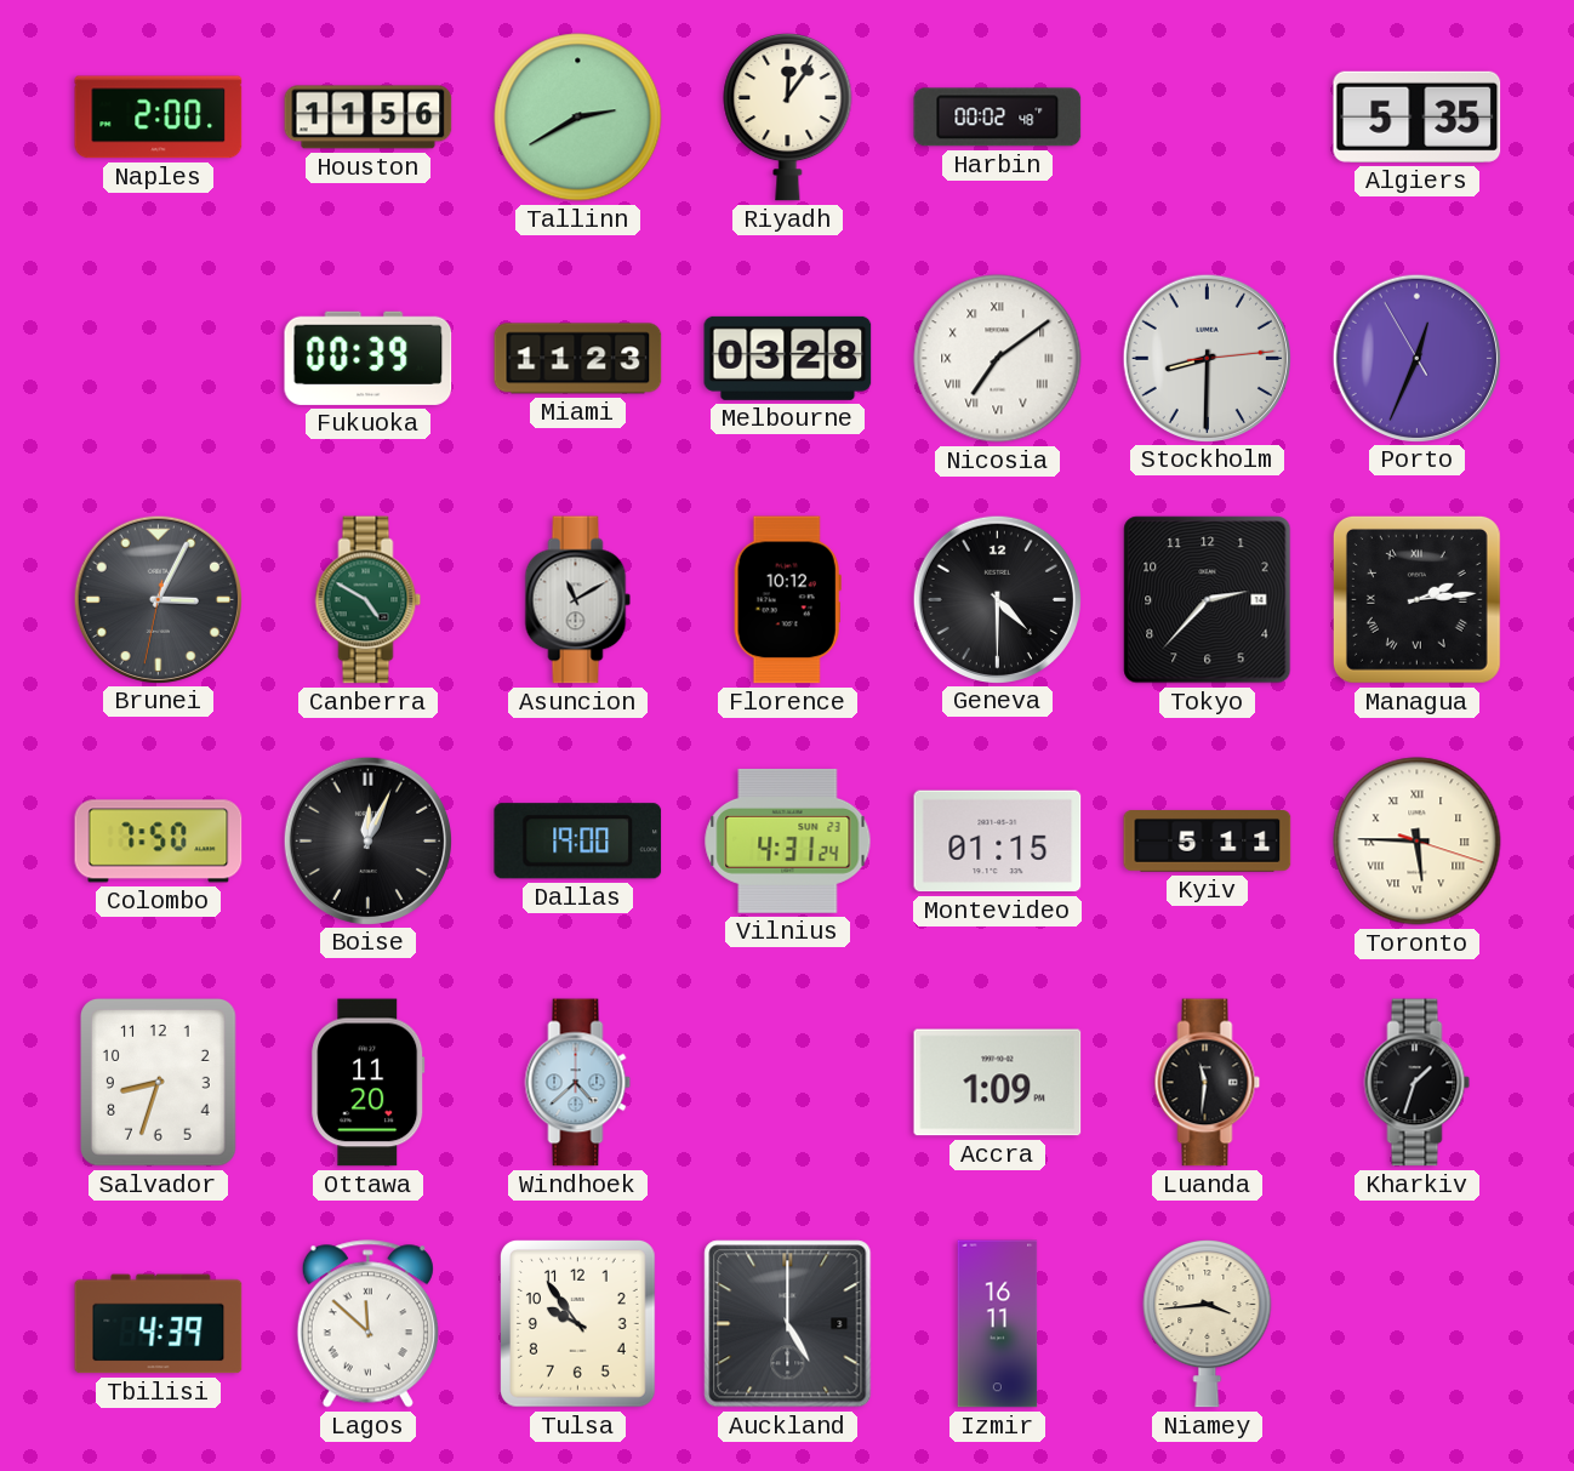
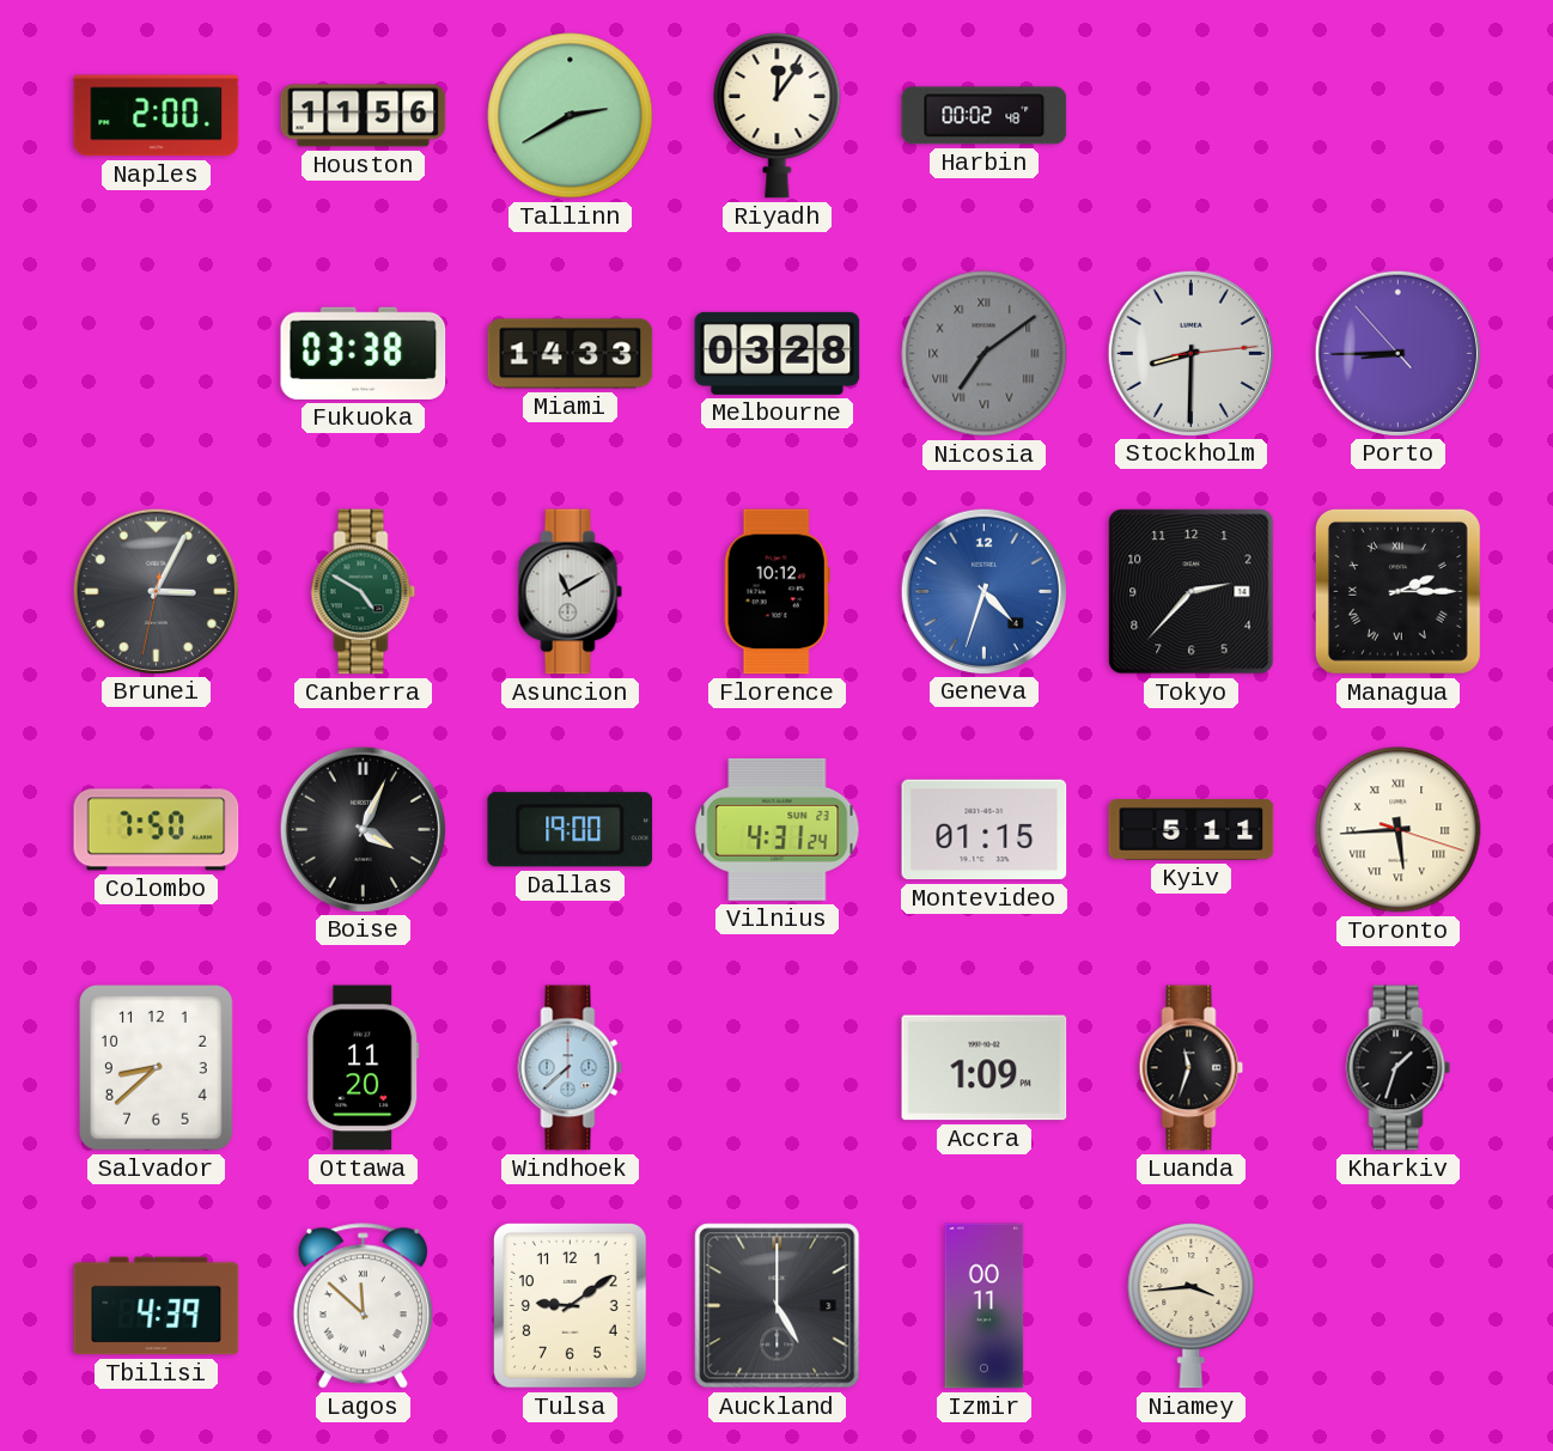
Algiers: 5:35 -> none (1418, 116)
Fukuoka: 00:39 -> 03:38 (364, 353)
Miami: 11:23 -> 14:33 (571, 354)
Nicosia dial: white -> grey (985, 354)
Porto: 12:33 -> 8:44 (1397, 353)
Geneva: 4:30 -> 4:33 (983, 591)
Geneva dial: black -> blue (983, 591)
Managua: 2:14 -> 2:15 (1397, 591)
Boise: 12:04 -> 4:04 (363, 829)
Toronto: 5:45 -> 5:44 (1399, 830)
Salvador: 8:33 -> 8:38 (157, 1068)
Windhoek: 4:38 -> 7:38 (571, 1068)
Luanda: 11:31 -> 11:33 (1192, 1068)
Tulsa: 9:54 -> 9:09 (571, 1306)
Izmir: 16:11 -> 00:11 (985, 1306)
